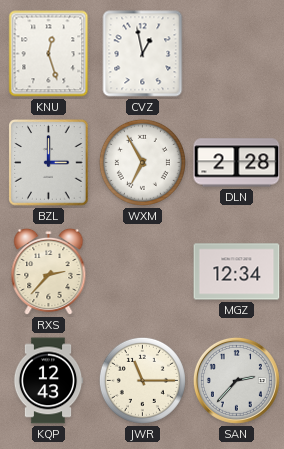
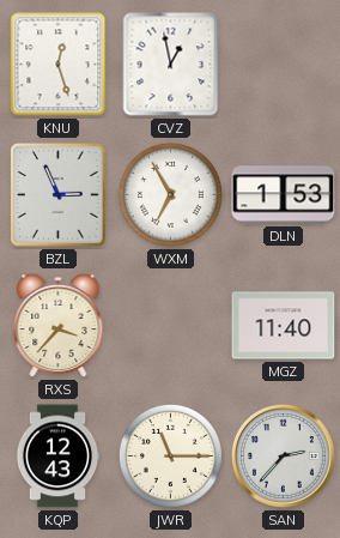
BZL: 3:00 -> 2:56 (59, 195)
DLN: 2:28 -> 1:53 (284, 195)
RXS: 2:37 -> 3:37 (59, 326)
MGZ: 12:34 -> 11:40 (284, 326)
